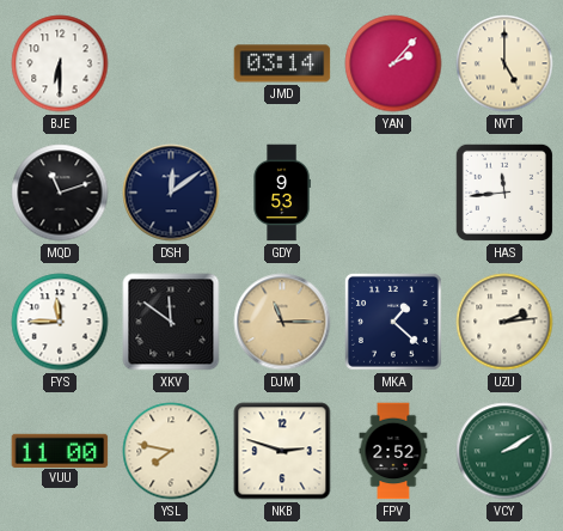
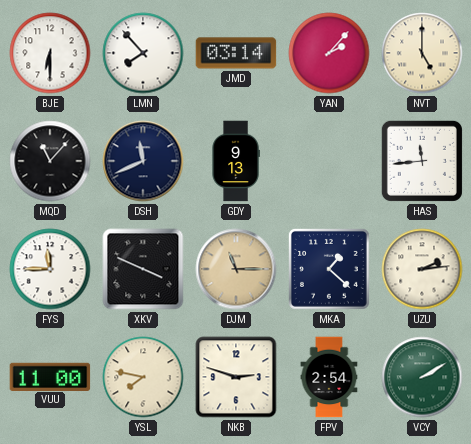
LMN: none -> 7:53 (143, 53)
MQD: 11:12 -> 11:07 (50, 161)
DSH: 12:09 -> 11:41 (143, 161)
GDY: 9:53 -> 9:13 (236, 161)
XKV: 11:51 -> 3:49 (143, 269)
FPV: 2:52 -> 2:54 (329, 377)
